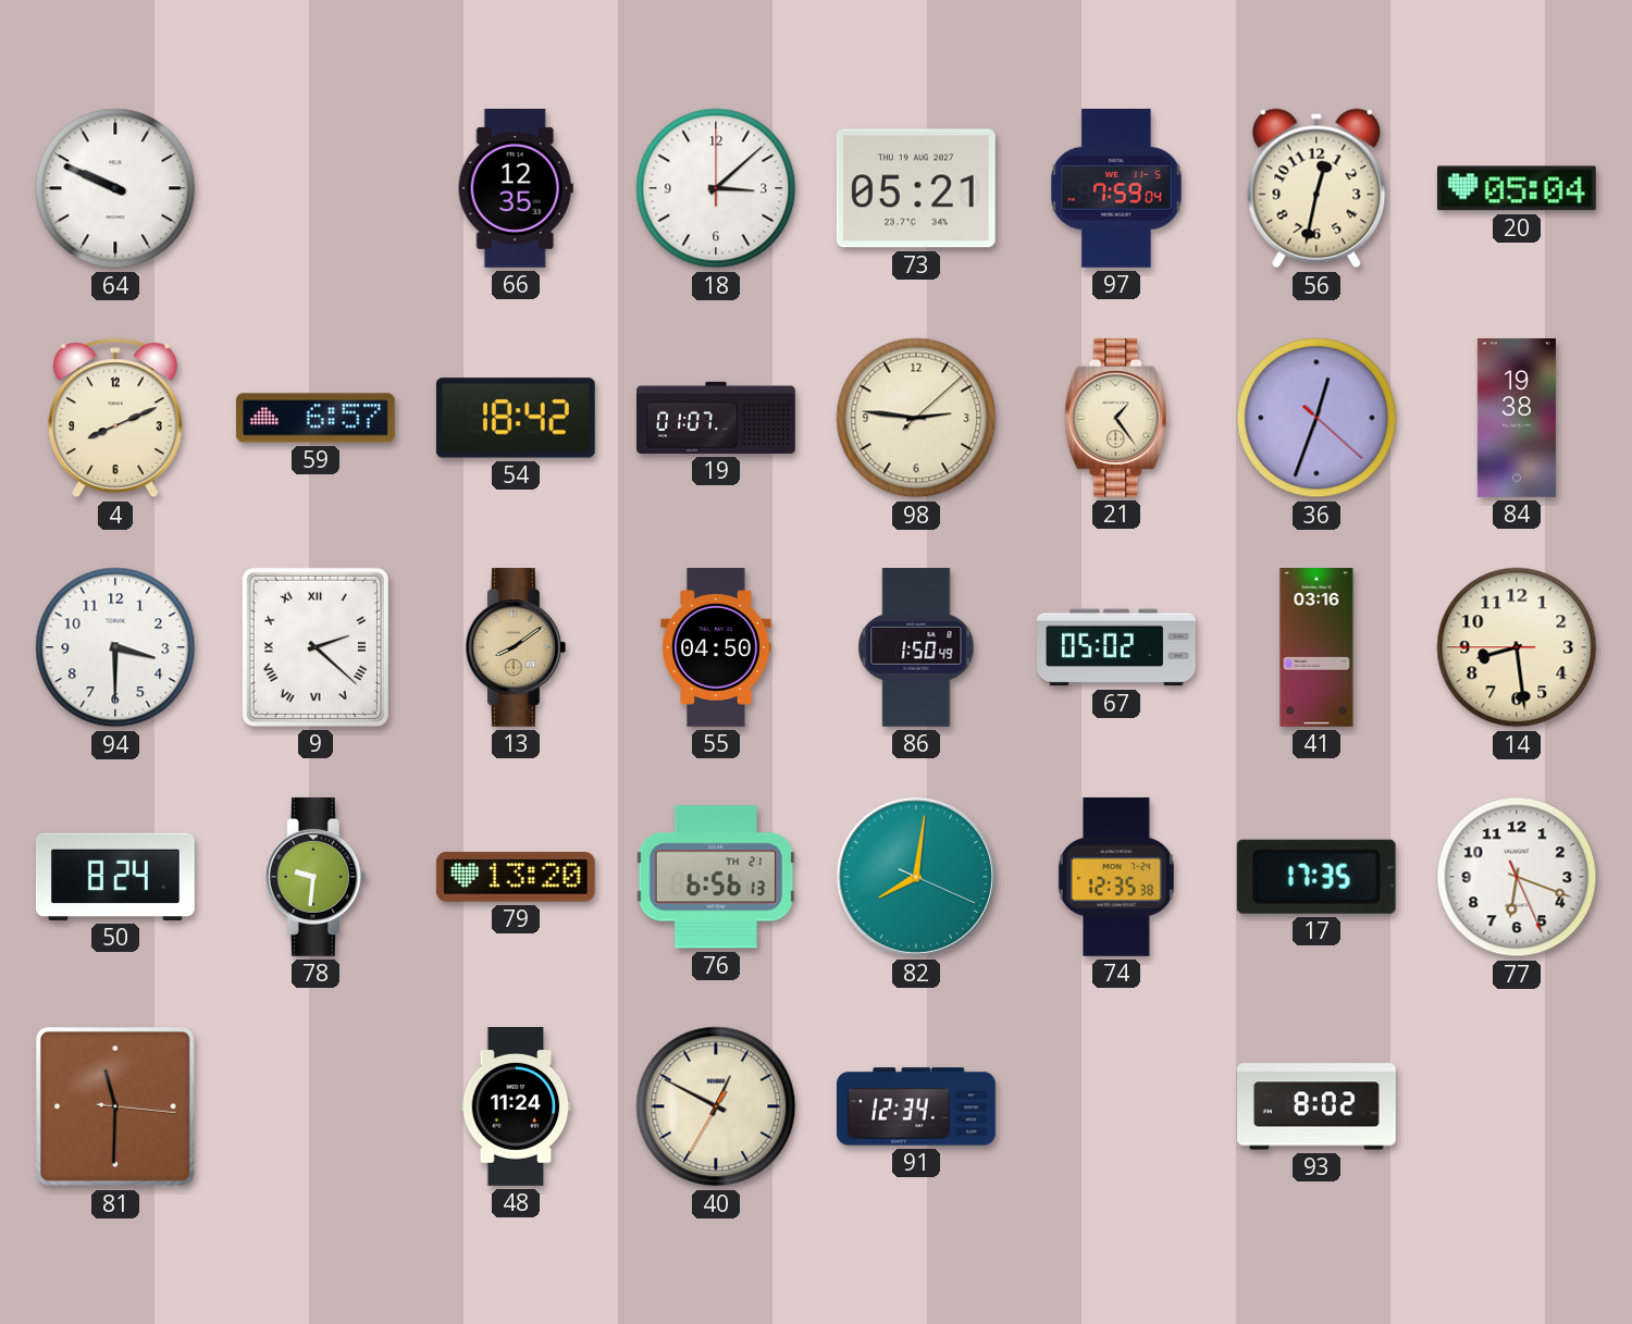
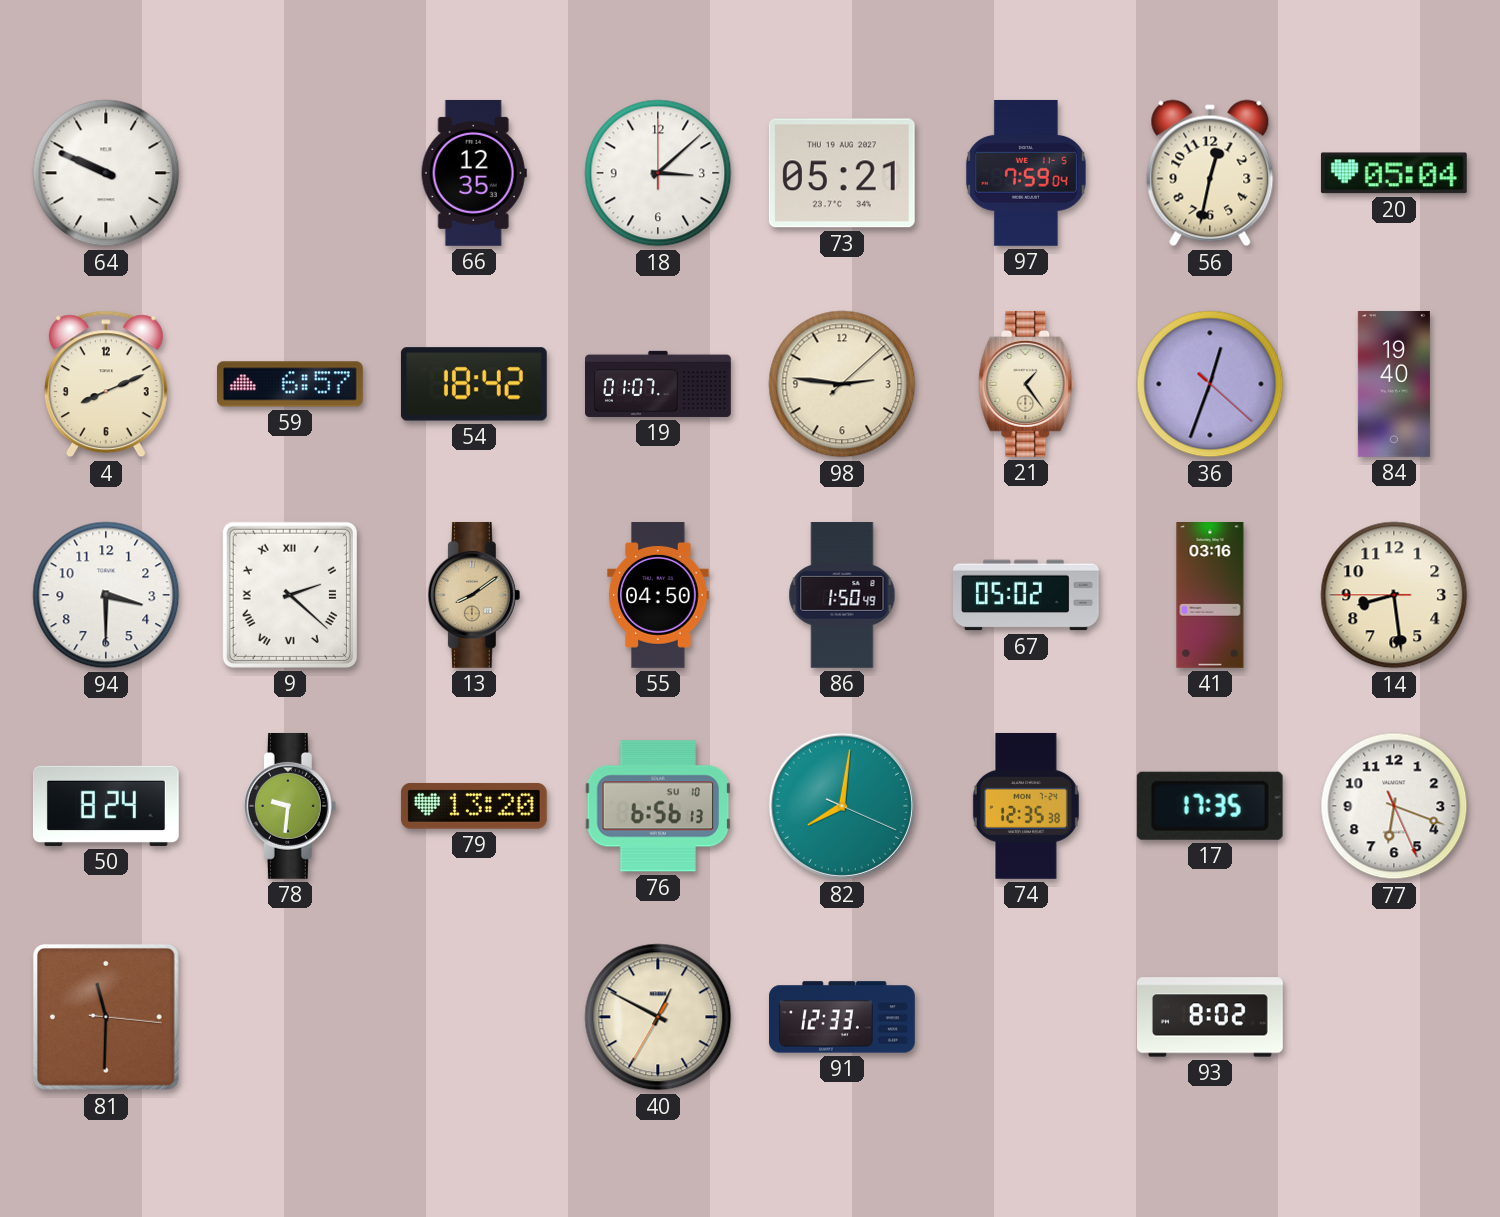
84: 19:38 -> 19:40 (1394, 385)
76 date: TH 21 -> SU 10 (658, 806)
48: 11:24 -> none (516, 1108)
91: 12:34 -> 12:33 (843, 1017)
